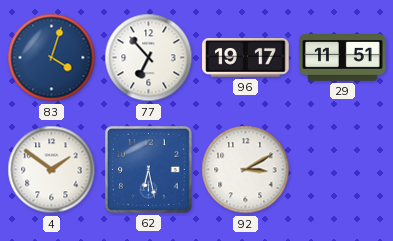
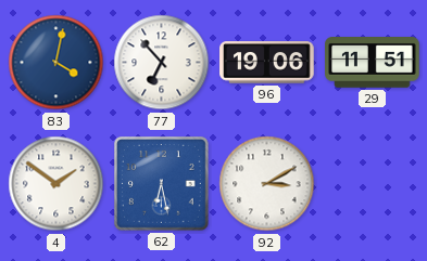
83: 4:03 -> 4:02 (56, 63)
96: 19:17 -> 19:06 (267, 63)
